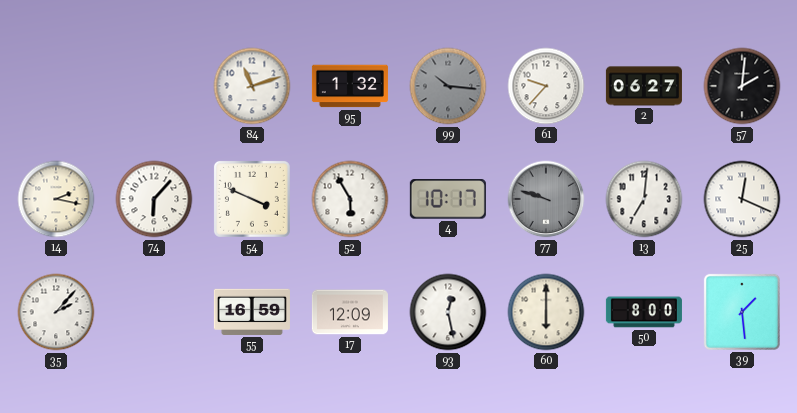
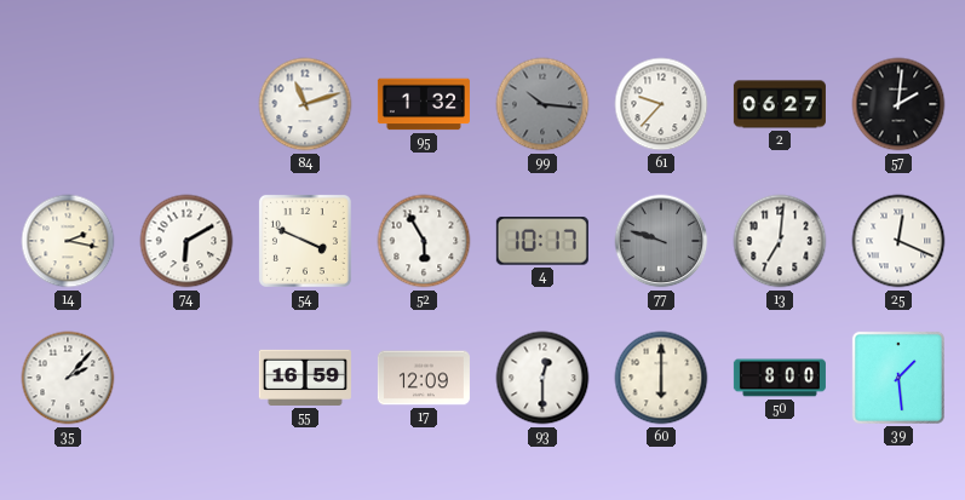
74: 6:07 -> 6:10 (186, 241)
93: 12:28 -> 12:30 (542, 378)
